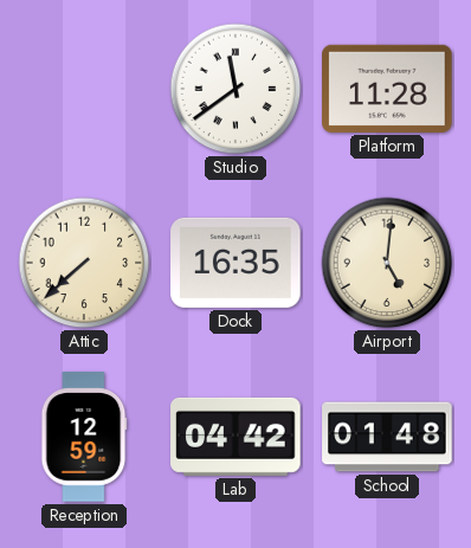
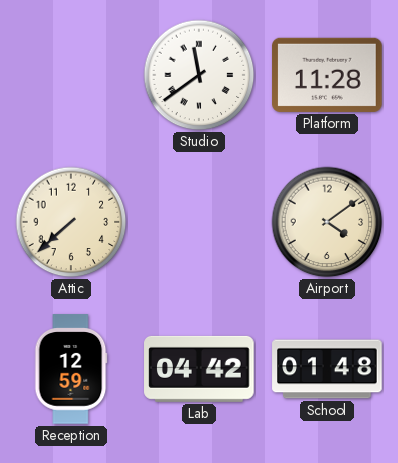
Dock: 16:35 -> none (236, 263)
Airport: 5:01 -> 4:09 (327, 222)
